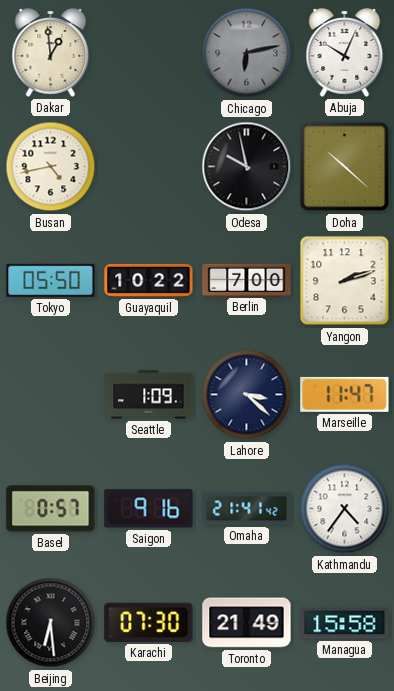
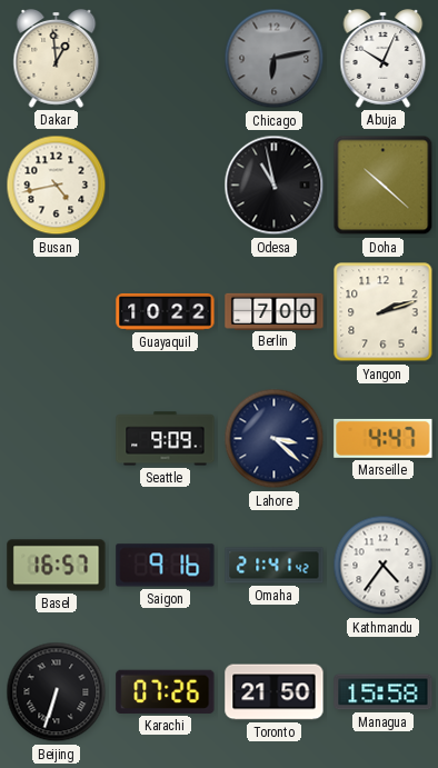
Odesa: 9:58 -> 10:58 (275, 186)
Tokyo: 05:50 -> none (51, 280)
Seattle: 1:09 -> 9:09 (166, 439)
Marseille: 11:47 -> 4:47 (384, 438)
Basel: 0:57 -> 16:57 (57, 566)
Beijing: 6:29 -> 6:33 (57, 692)
Karachi: 07:30 -> 07:26 (166, 691)
Toronto: 21:49 -> 21:50 (275, 692)
